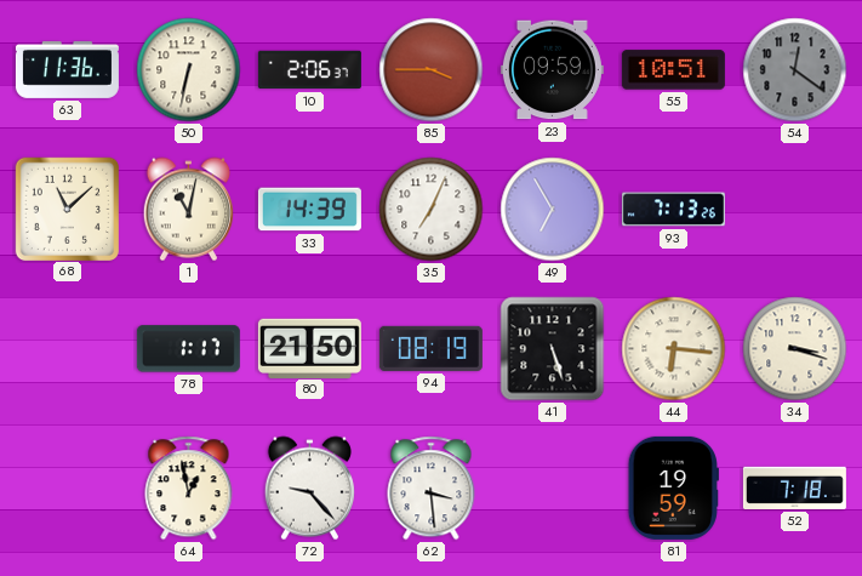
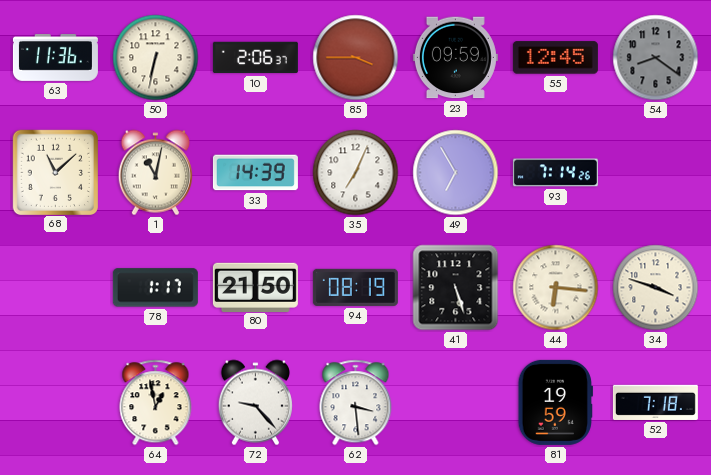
55: 10:51 -> 12:45 (555, 58)
54: 12:21 -> 8:21 (656, 58)
93: 7:13 -> 7:14 (555, 173)
34: 3:18 -> 3:48 (656, 288)
